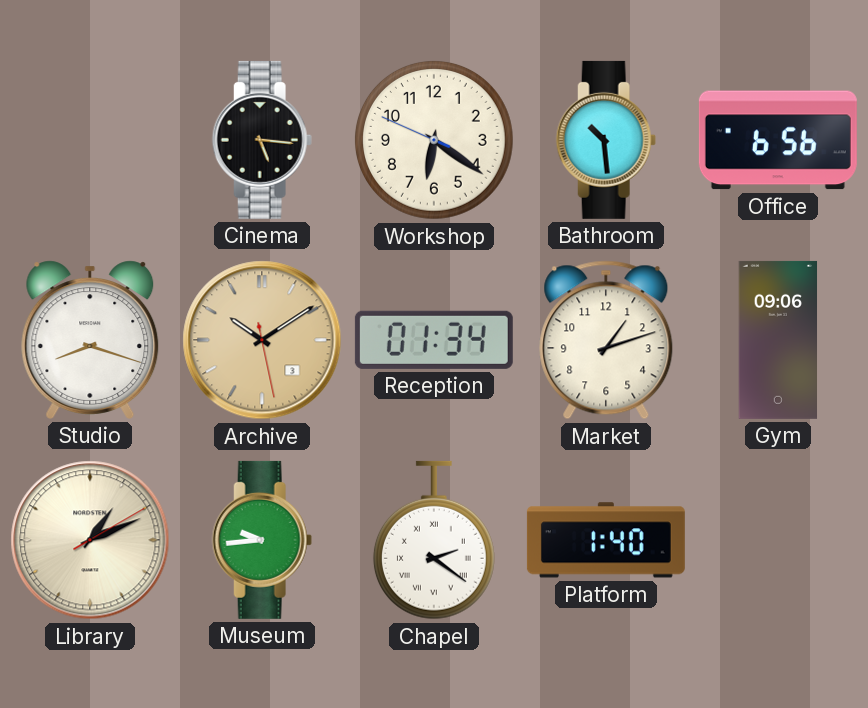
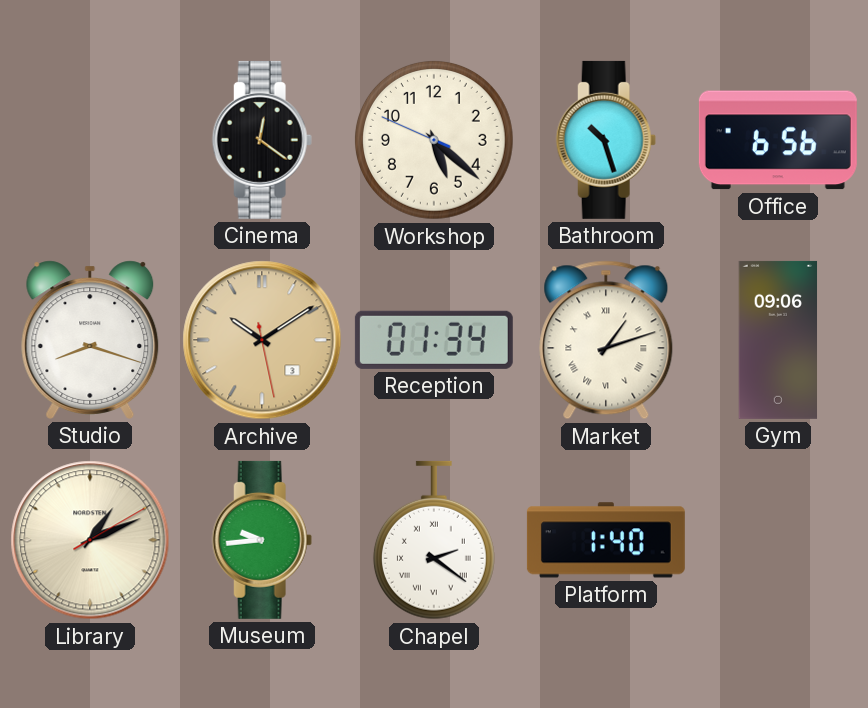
Cinema: 5:16 -> 12:21 (262, 140)
Workshop: 6:20 -> 5:21 (434, 140)
Bathroom: 10:29 -> 10:27 (606, 140)
Market numerals: Arabic -> Roman (606, 340)
